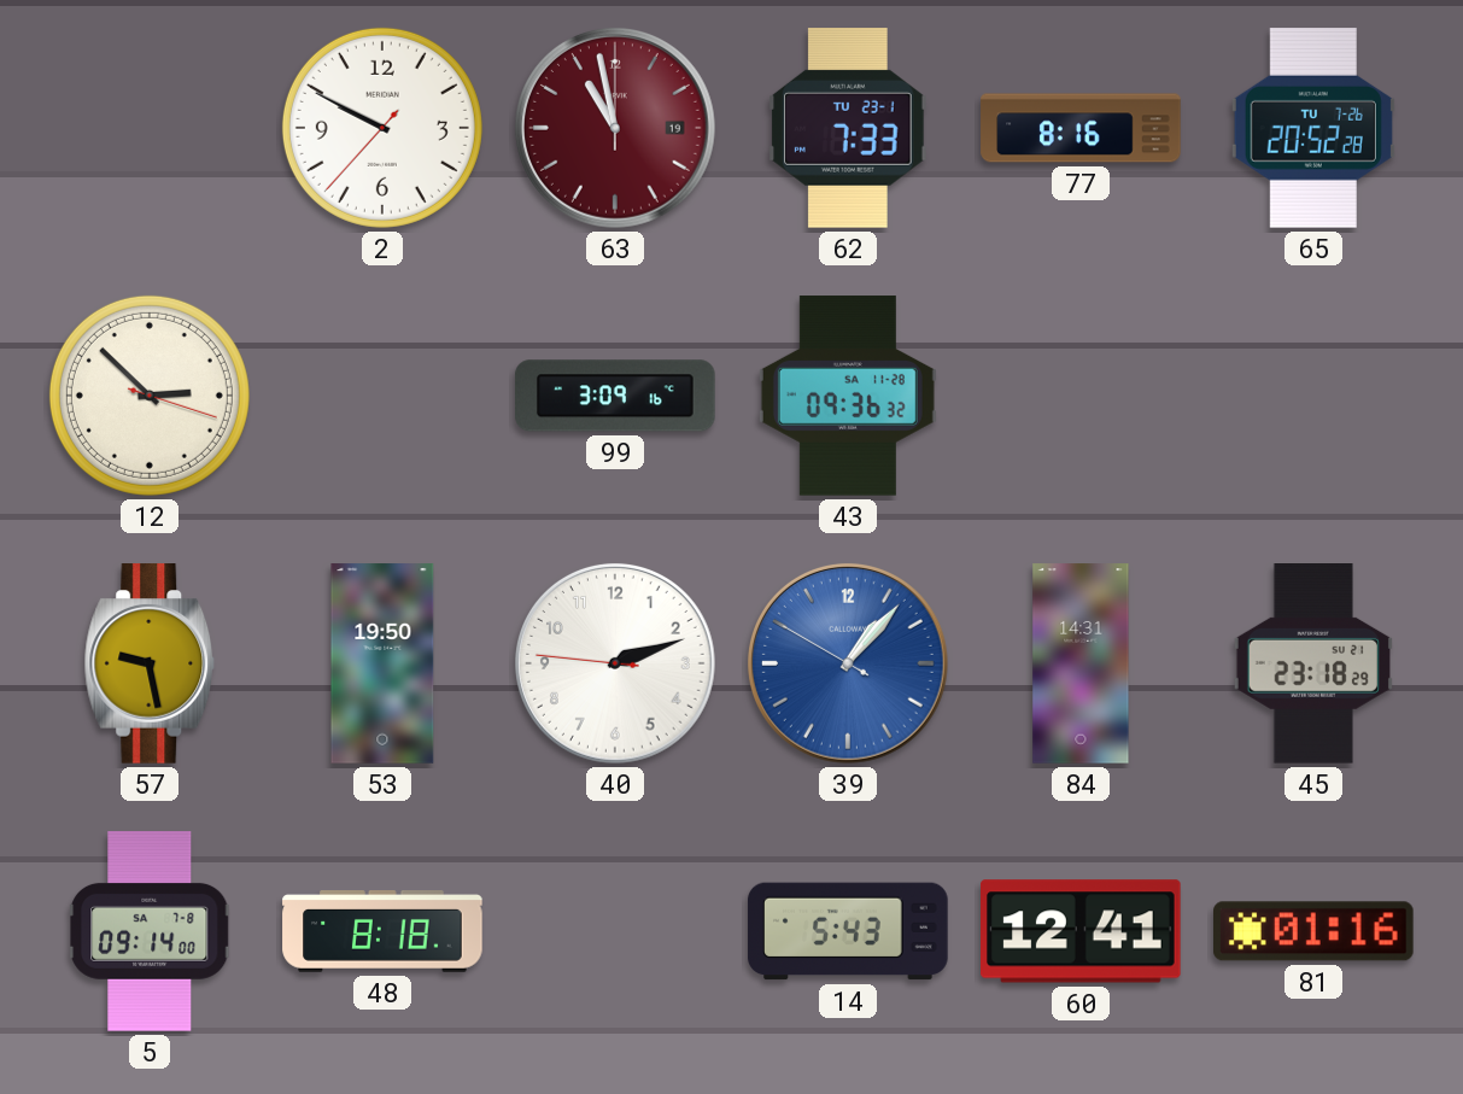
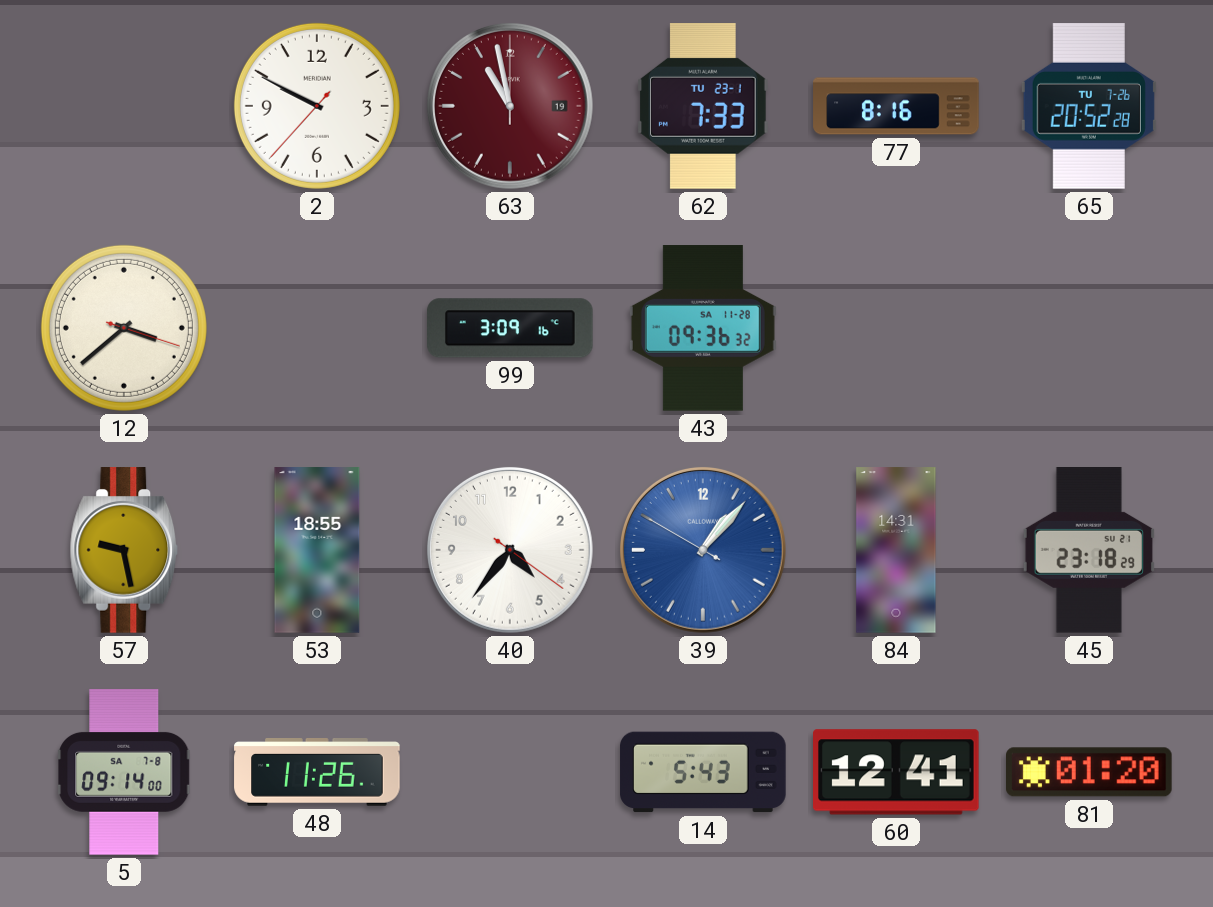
12: 2:52 -> 3:38 (124, 328)
53: 19:50 -> 18:55 (317, 550)
40: 2:11 -> 4:36 (510, 550)
48: 8:18 -> 11:26 (317, 773)
81: 01:16 -> 01:20 (1090, 772)
